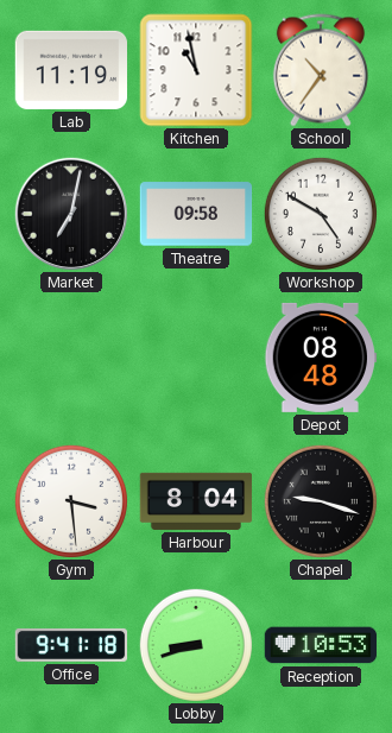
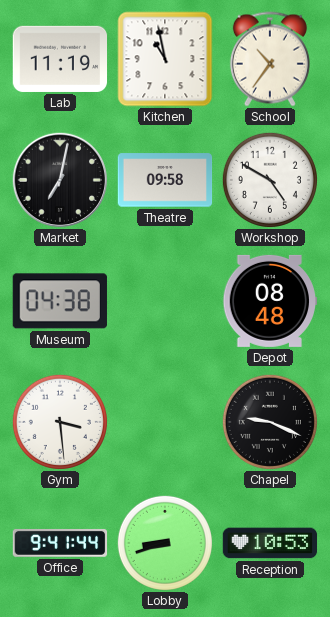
Museum: none -> 04:38 (60, 301)
Harbour: 8:04 -> none (196, 501)
Chapel: 9:18 -> 9:19 (270, 422)
Office: 9:41:18 -> 9:41:44 (60, 543)
